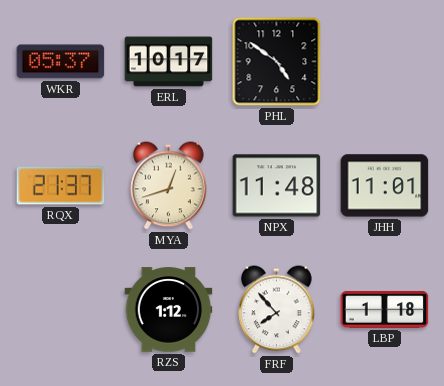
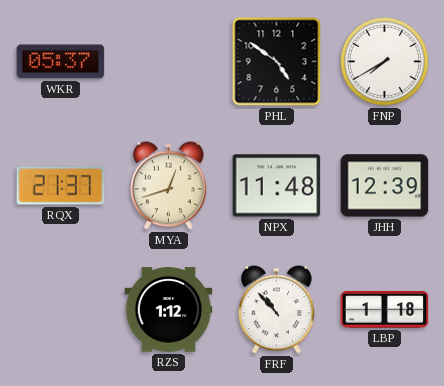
ERL: 10:17 -> none (169, 62)
FNP: none -> 7:40 (384, 61)
JHH: 11:01 -> 12:39 (385, 186)
FRF: 7:53 -> 10:53 (277, 310)
